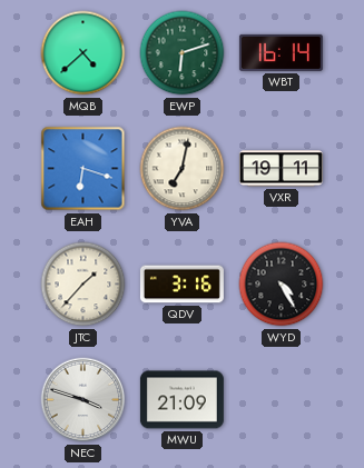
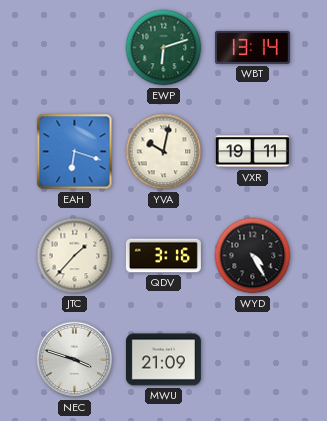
MQB: 4:38 -> none (83, 53)
WBT: 16:14 -> 13:14 (252, 47)
YVA: 7:02 -> 10:02 (164, 152)
